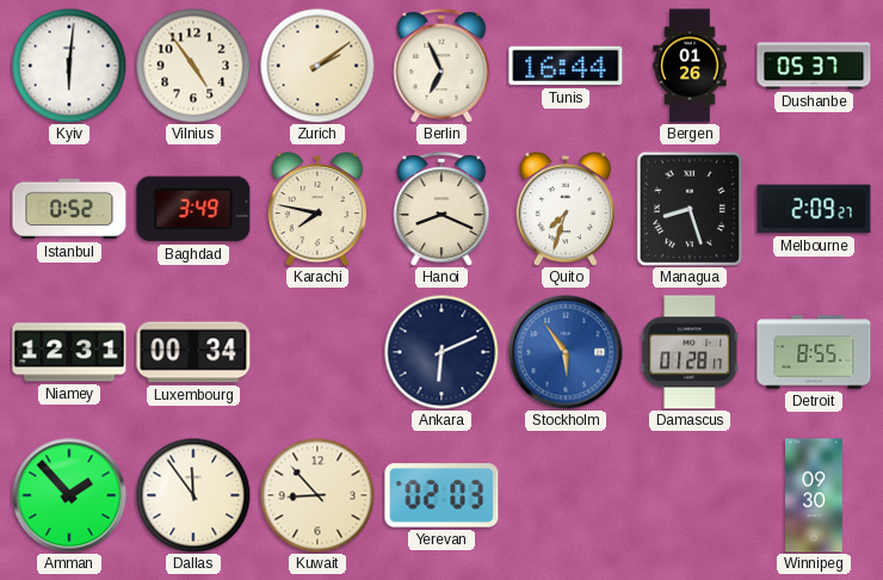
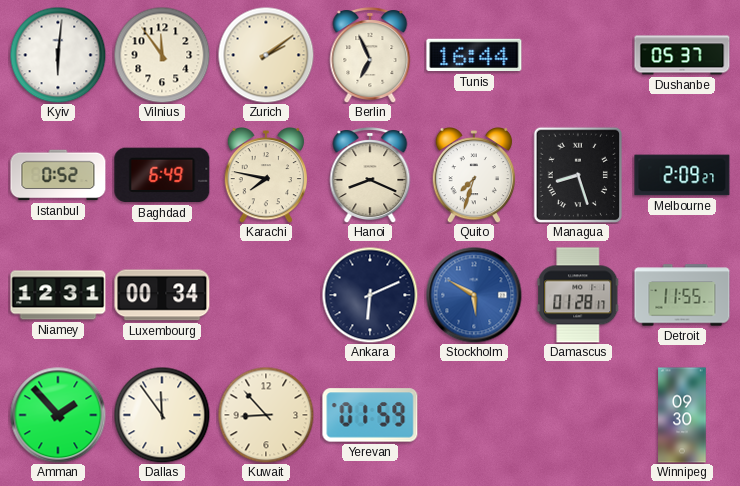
Vilnius: 4:54 -> 11:54 (162, 55)
Bergen: 01:26 -> none (690, 66)
Baghdad: 3:49 -> 6:49 (162, 175)
Stockholm: 5:54 -> 5:50 (474, 295)
Detroit: 8:55 -> 11:55 (682, 295)
Yerevan: 02:03 -> 01:59 (370, 415)
